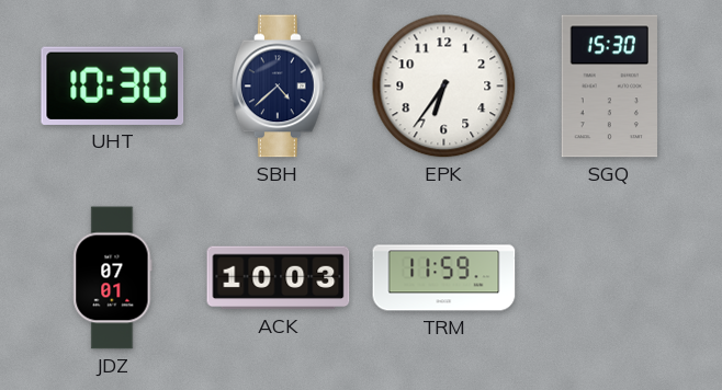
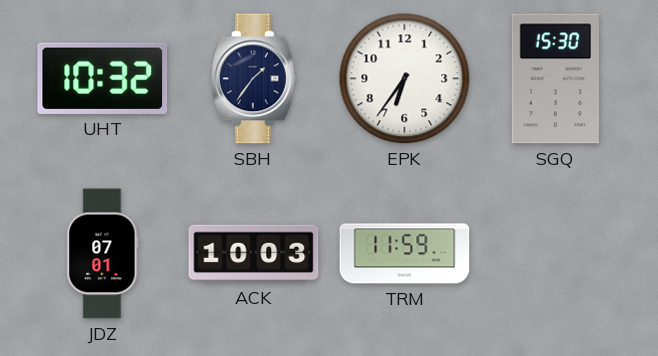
UHT: 10:30 -> 10:32 (103, 78)
SBH: 4:38 -> 1:36 (254, 79)
